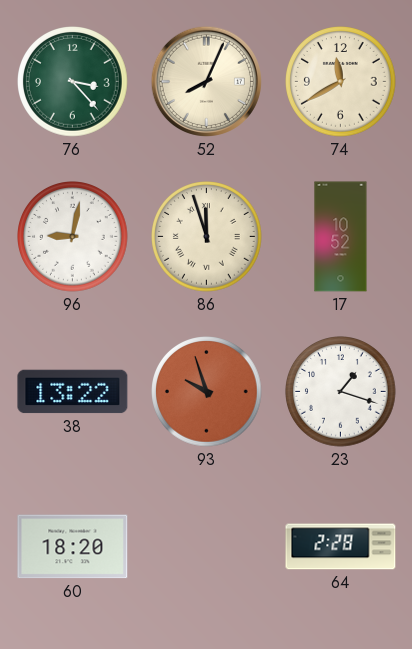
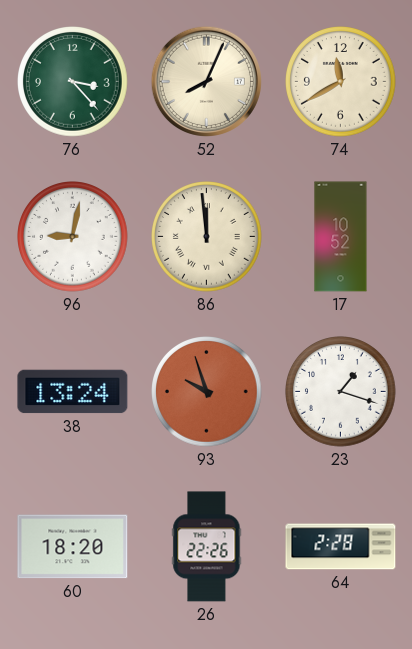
86: 11:57 -> 11:59 (207, 237)
38: 13:22 -> 13:24 (73, 392)
26: none -> 22:26 (207, 547)
